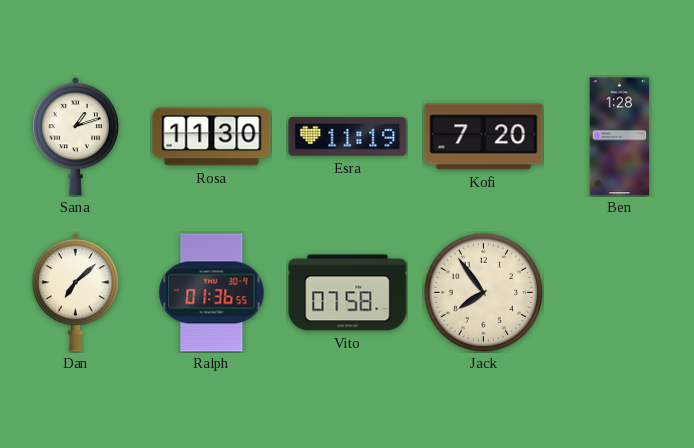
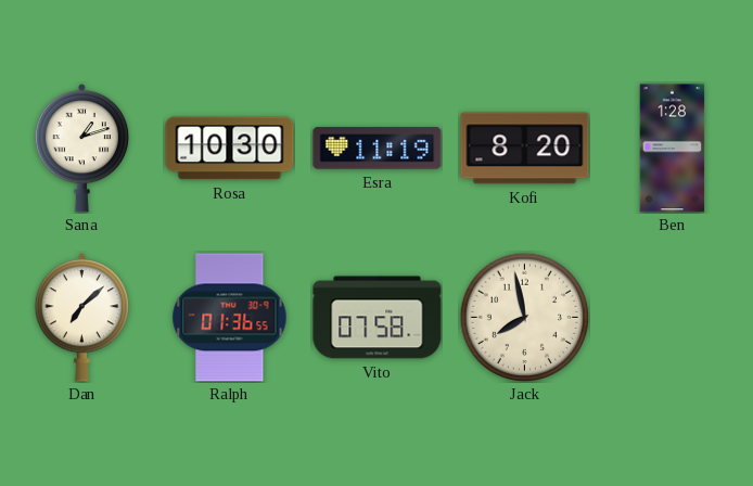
Rosa: 11:30 -> 10:30 (230, 149)
Kofi: 7:20 -> 8:20 (525, 149)
Jack: 7:54 -> 7:58 (524, 317)
